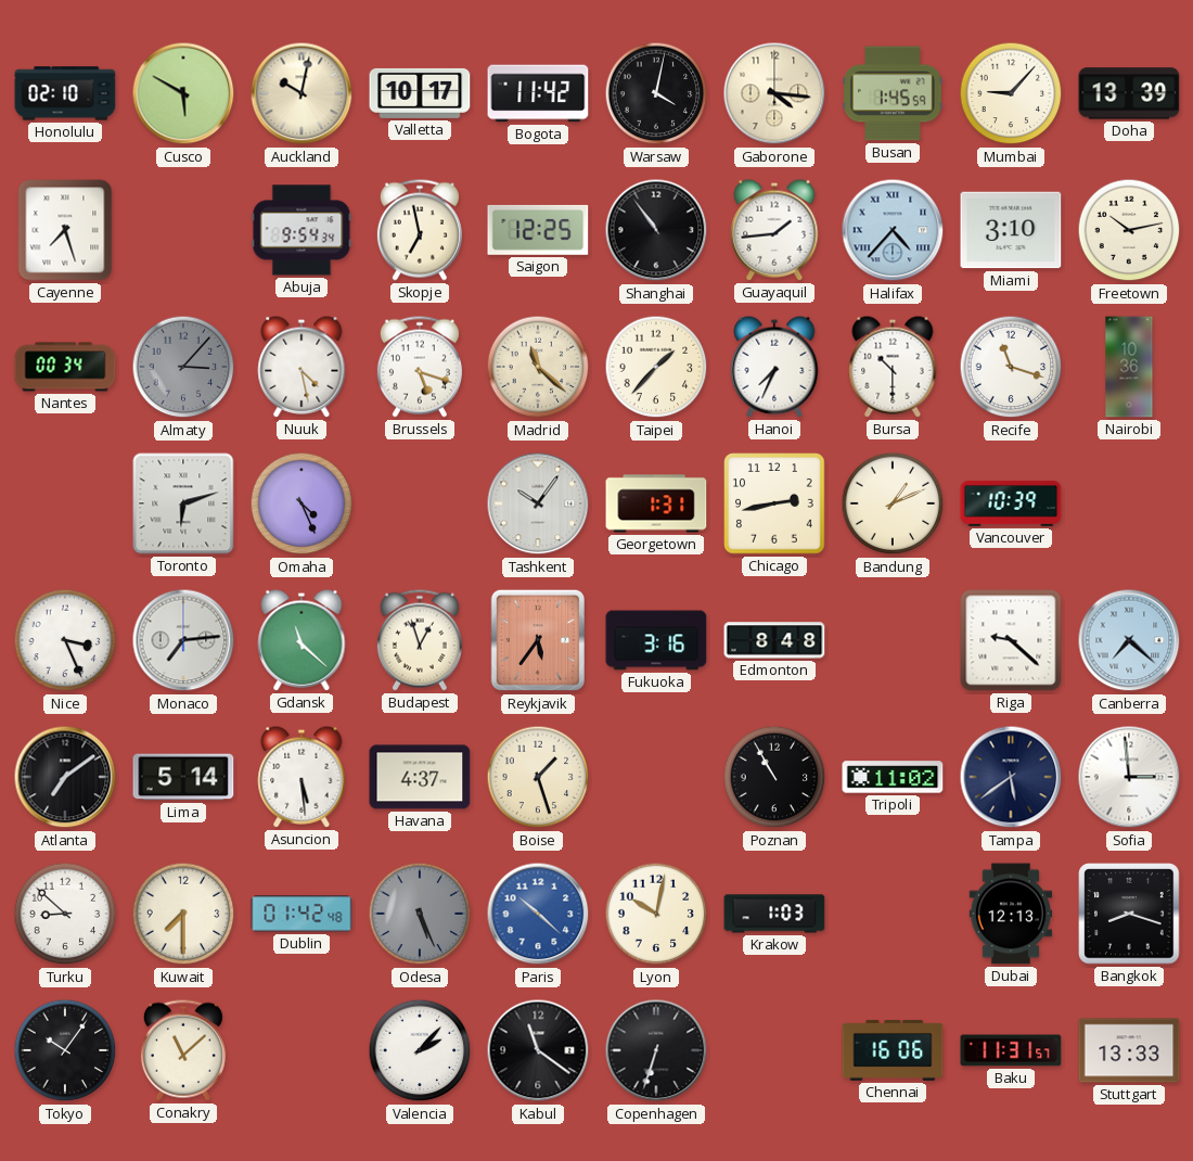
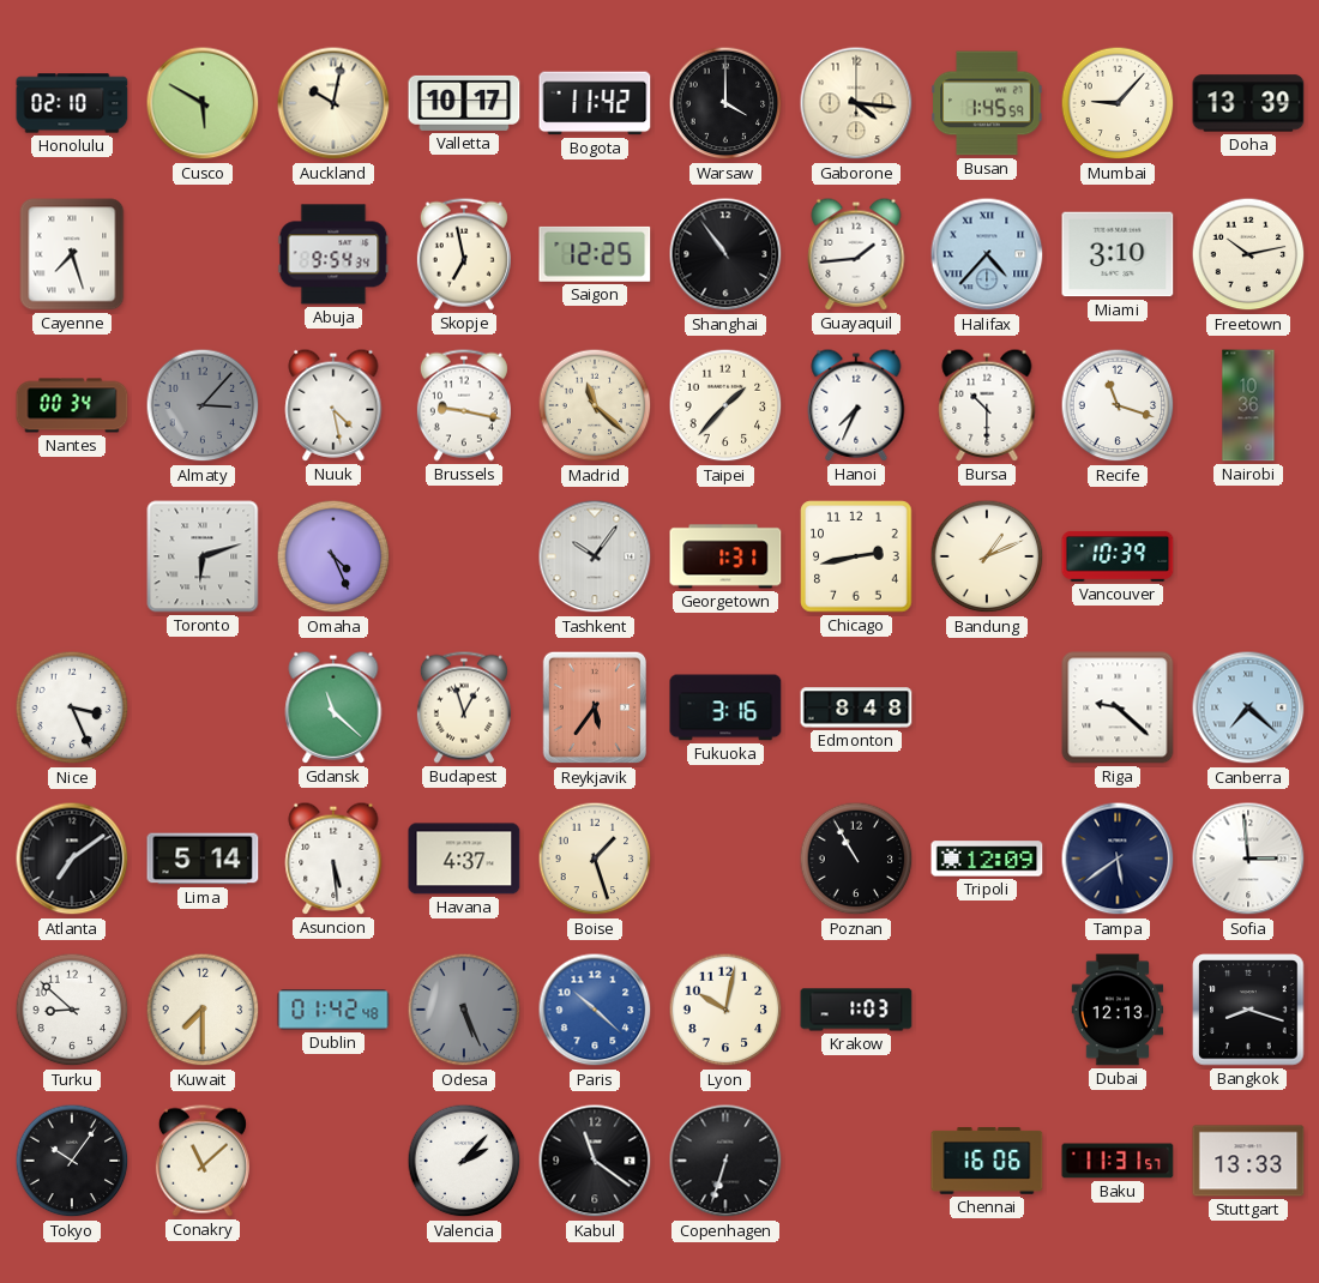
Warsaw: 4:02 -> 4:00 (725, 103)
Brussels: 5:18 -> 9:17 (464, 405)
Monaco: 7:14 -> none (183, 640)
Tripoli: 11:02 -> 12:09 (987, 859)
